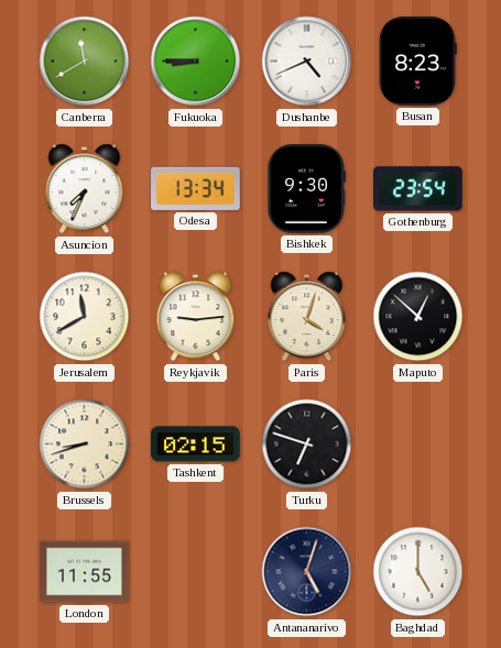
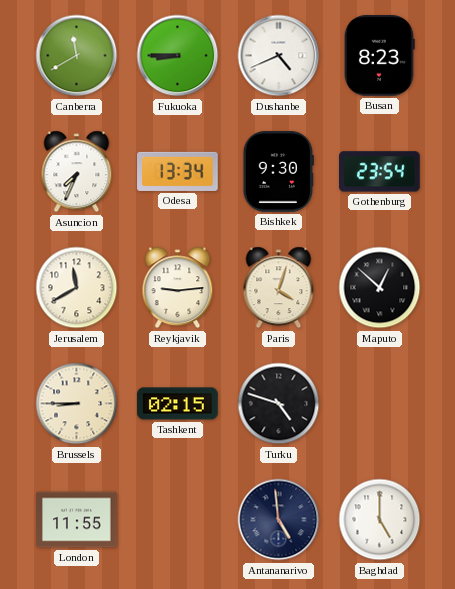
Brussels: 8:42 -> 8:45 (77, 404)
Turku: 6:48 -> 4:48 (279, 404)
Antananarivo: 5:03 -> 4:59 (279, 520)
